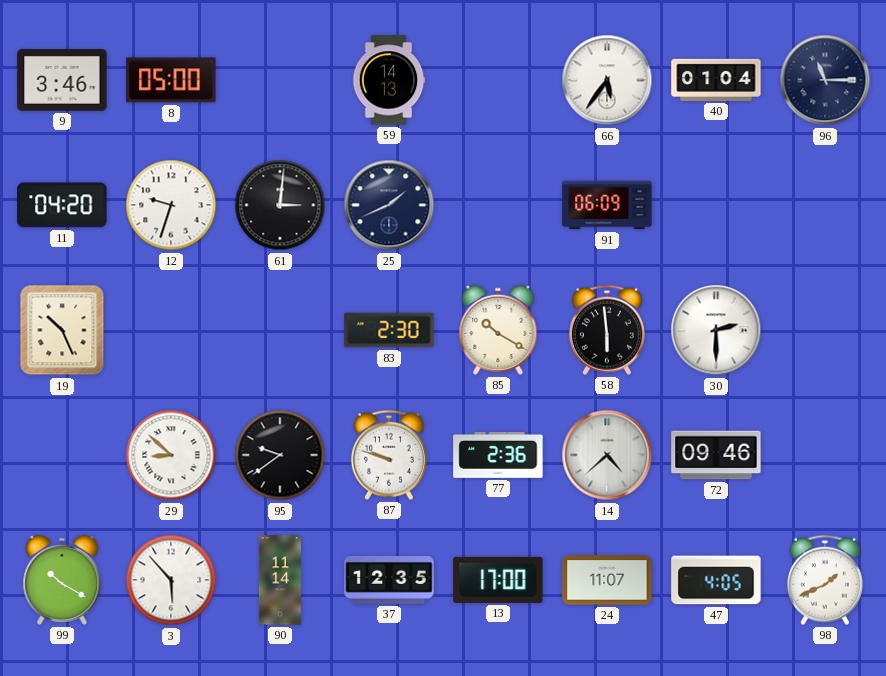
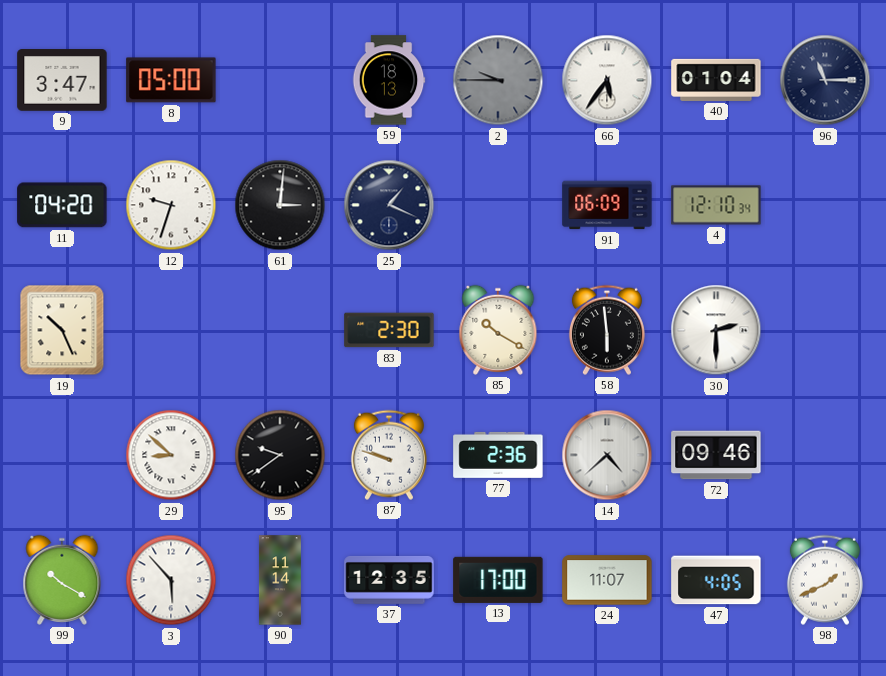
9: 3:46 -> 3:47 (62, 80)
59: 14:13 -> 18:13 (389, 80)
2: none -> 9:45 (498, 80)
25: 1:41 -> 1:19 (389, 205)
4: none -> 12:10 (716, 205)
